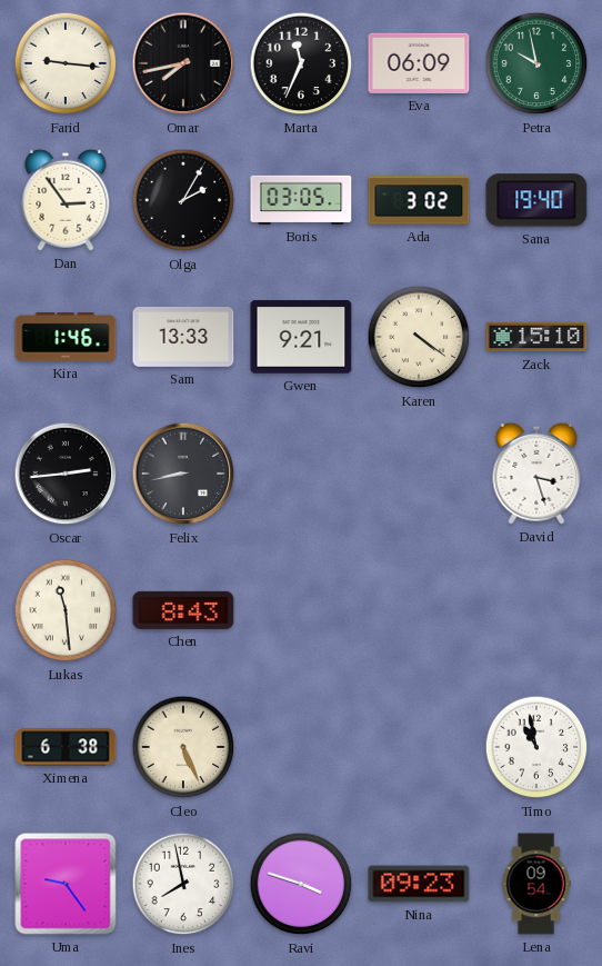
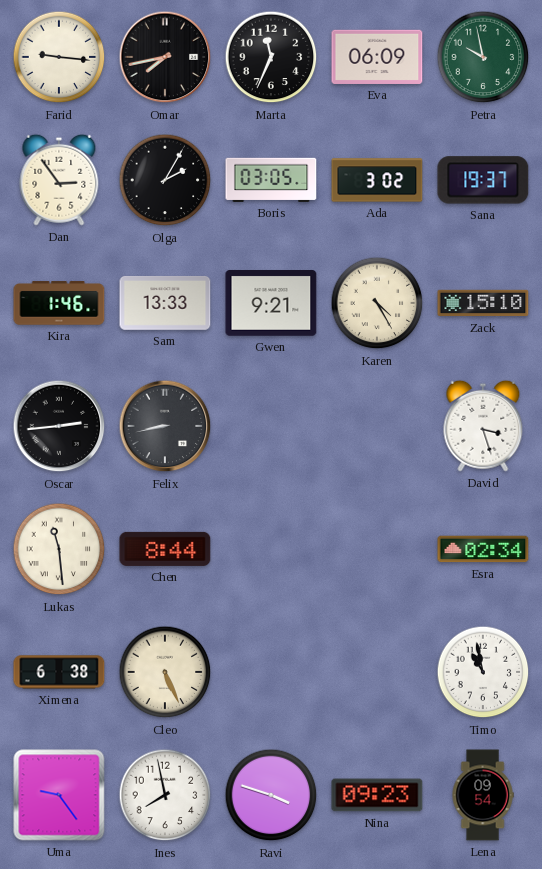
Sana: 19:40 -> 19:37 (483, 180)
Karen: 4:21 -> 4:25 (377, 303)
Chen: 8:43 -> 8:44 (165, 549)
Esra: none -> 02:34 (483, 549)
